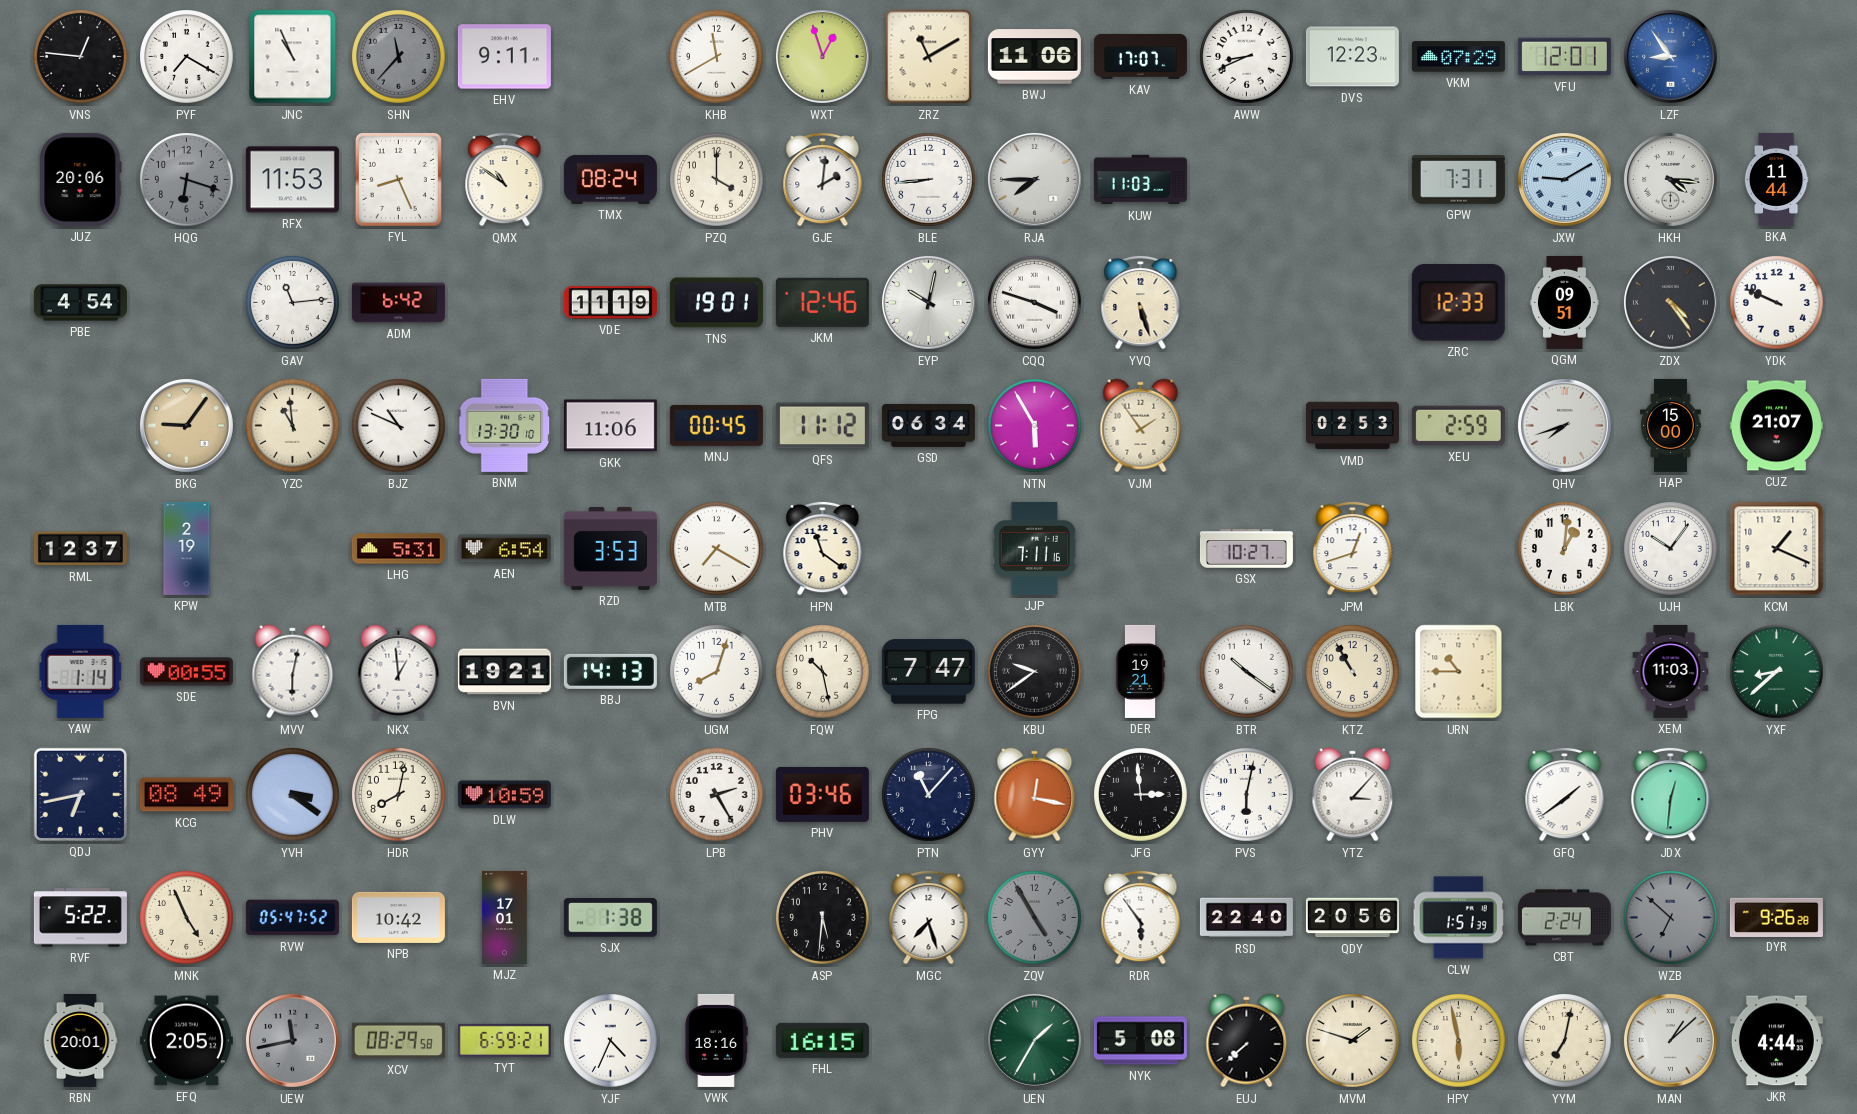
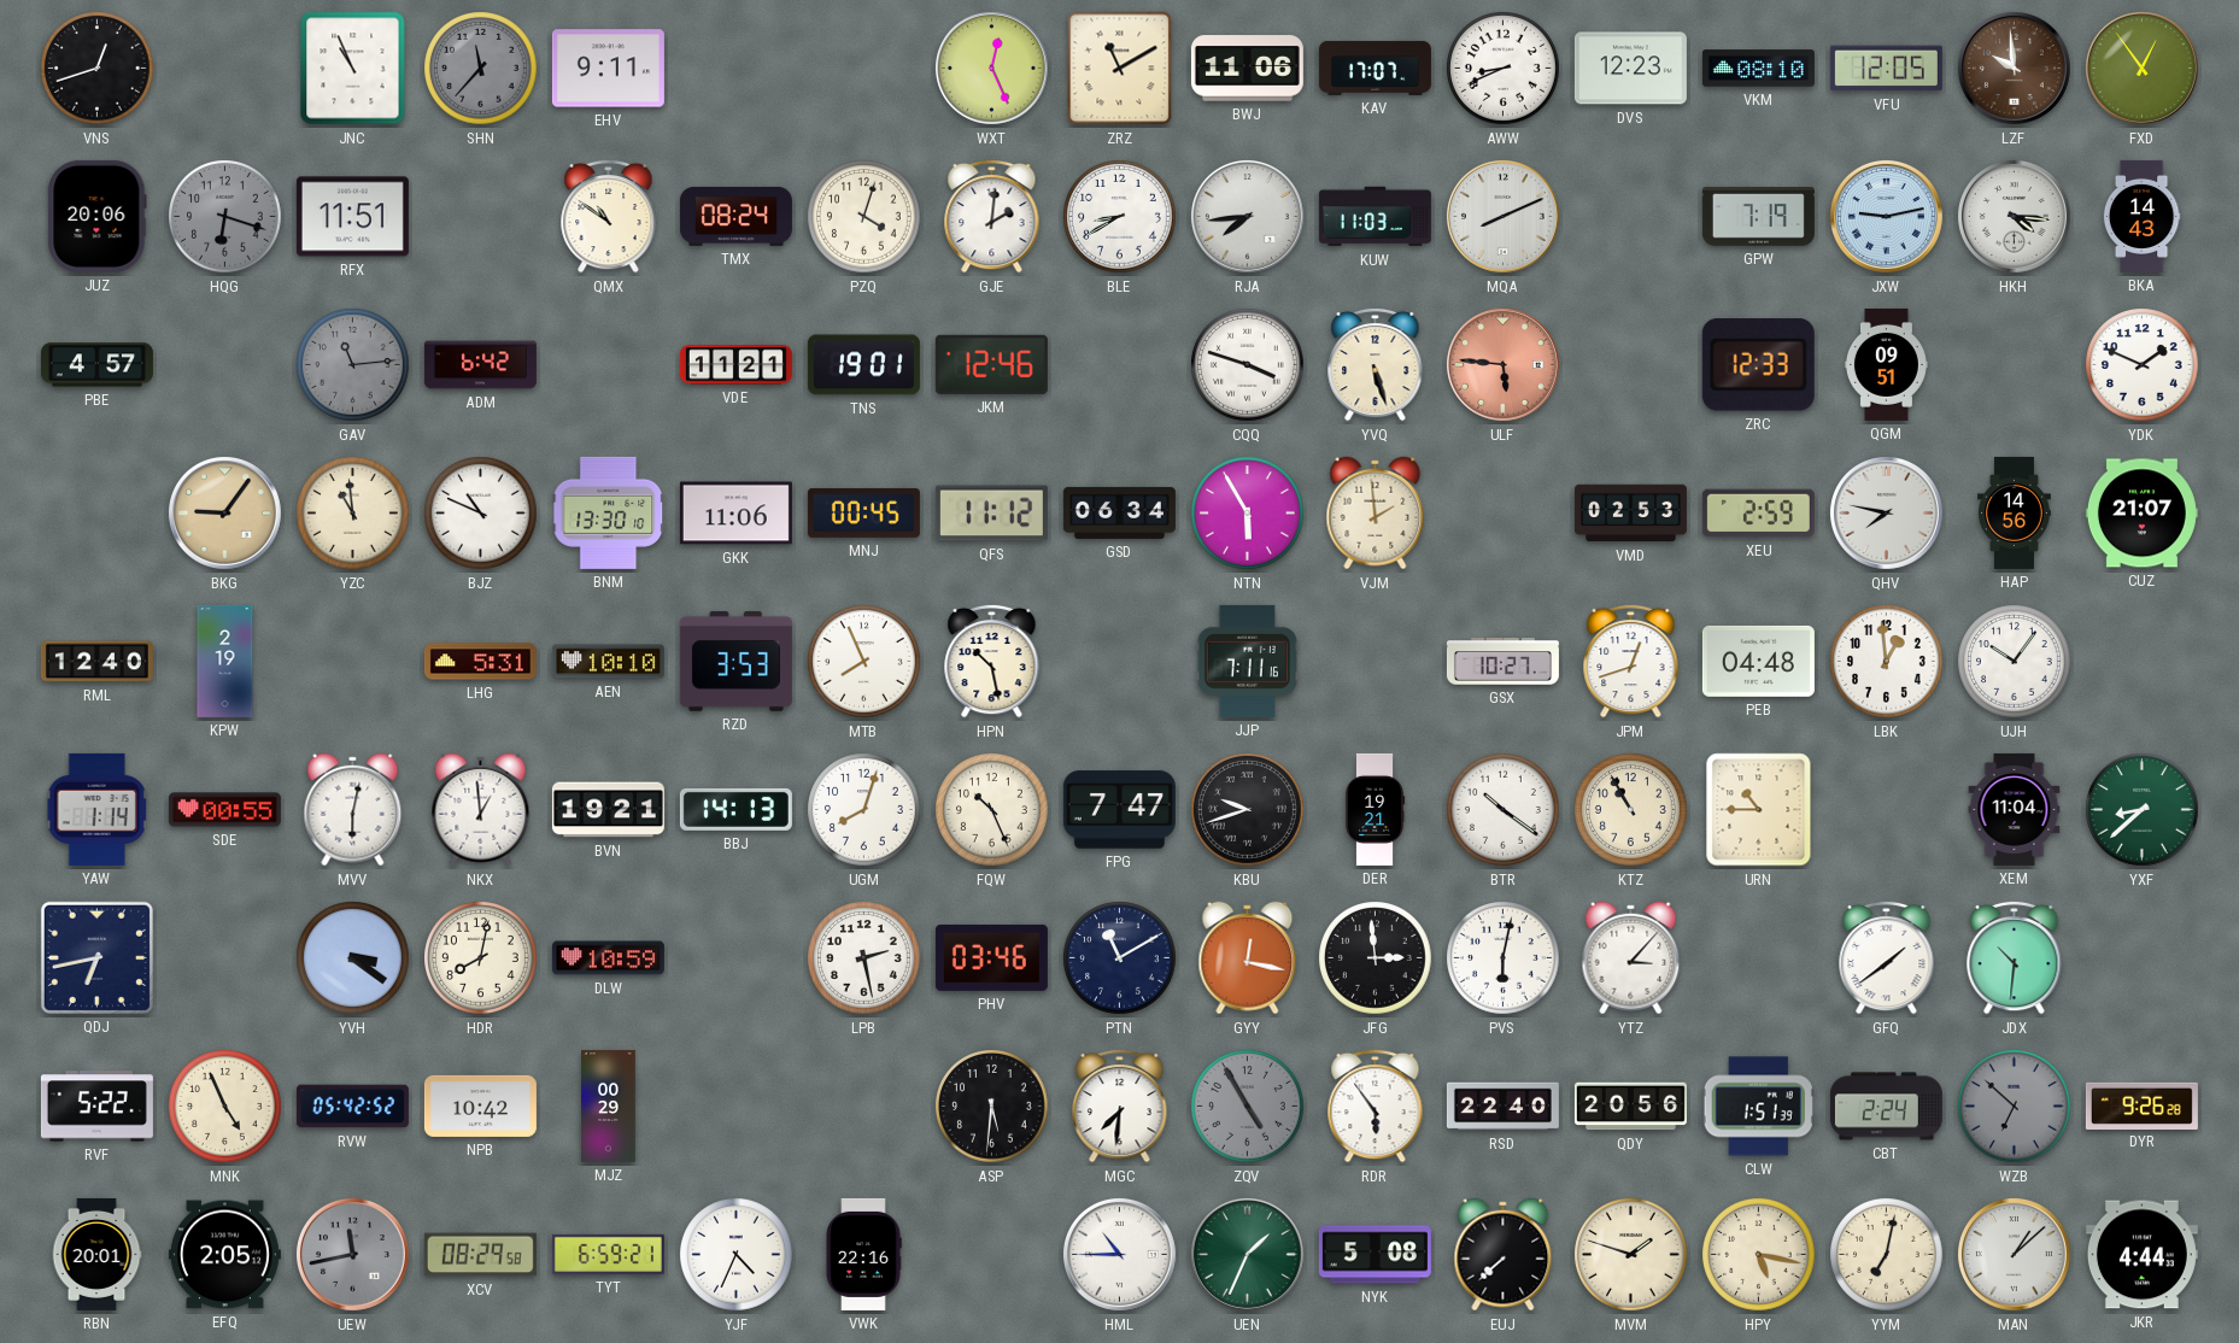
VNS: 12:46 -> 12:42 (98, 69)
PYF: 7:20 -> none (187, 57)
KHB: 11:40 -> none (717, 57)
WXT: 12:57 -> 12:26 (991, 68)
VKM: 07:29 -> 08:10 (1758, 69)
VFU: 12:01 -> 12:05 (1886, 69)
LZF: 8:54 -> 9:59 (2014, 68)
LZF dial: blue -> brown (2014, 68)
FXD: none -> 12:54 (2141, 68)
RFX: 11:53 -> 11:51 (352, 217)
FYL: 8:26 -> none (398, 179)
PZQ: 4:00 -> 4:03 (864, 217)
BLE: 8:44 -> 8:40 (1120, 217)
RJA: 7:45 -> 7:44 (1247, 216)
MQA: none -> 8:11 (1502, 216)
GPW: 7:31 -> 7:19 (1758, 217)
JXW: 9:10 -> 9:13 (1886, 216)
BKA: 11:44 -> 14:43 (2141, 216)
PBE: 4:54 -> 4:57 (96, 365)
GAV dial: white -> grey (353, 365)
VDE: 11:19 -> 11:21 (735, 365)
EYP: 10:02 -> none (928, 302)
ULF: none -> 5:46 (1502, 364)
ZDX: 4:24 -> none (1670, 302)
YDK: 9:49 -> 1:49 (2143, 365)
VJM: 1:54 -> 1:59 (1376, 514)
QHV: 7:42 -> 7:47 (1886, 512)
HAP: 15:00 -> 14:56 (2015, 512)
RML: 12:37 -> 12:40 (96, 662)
AEN: 6:54 -> 10:10 (608, 662)
MTB: 7:20 -> 7:56 (864, 662)
HPN: 11:21 -> 10:28 (992, 661)
PEB: none -> 04:48 (1758, 661)
LBK: 1:01 -> 12:59 (1887, 662)
KCM: 1:19 -> none (1777, 549)
FQW: 10:28 -> 10:26 (992, 810)
KBU: 9:39 -> 9:42 (1248, 810)
XEM: 11:03 -> 11:04 (2015, 809)
KCG: 08:49 -> none (186, 795)
LPB: 2:25 -> 2:28 (864, 958)
PTN: 11:07 -> 11:10 (1120, 958)
JDX: 12:31 -> 10:31 (2015, 957)
RVW: 05:47 -> 05:42 (352, 1107)
MJZ: 17:01 -> 00:29 (609, 1106)
SJX: 1:38 -> none (610, 918)
MGC: 7:27 -> 7:31 (1120, 1106)
VWK: 18:16 -> 22:16 (863, 1254)
FHL: 16:15 -> none (822, 1040)
HML: none -> 10:45 (1119, 1254)
UEN: 1:35 -> 1:34 (1247, 1254)
HPY: 5:58 -> 5:17 (1759, 1255)
